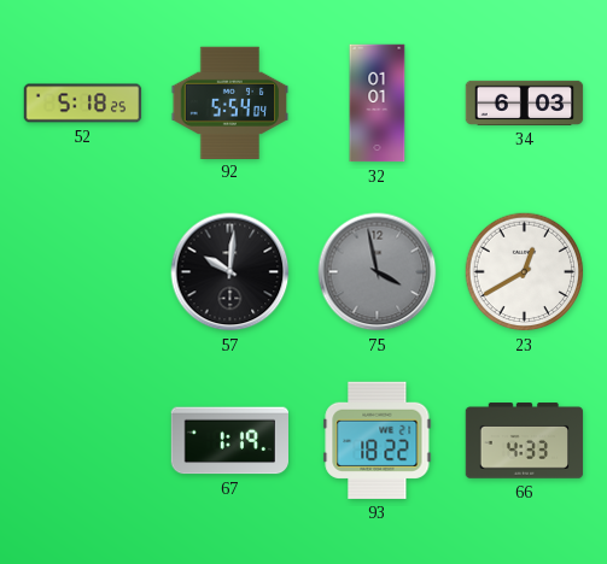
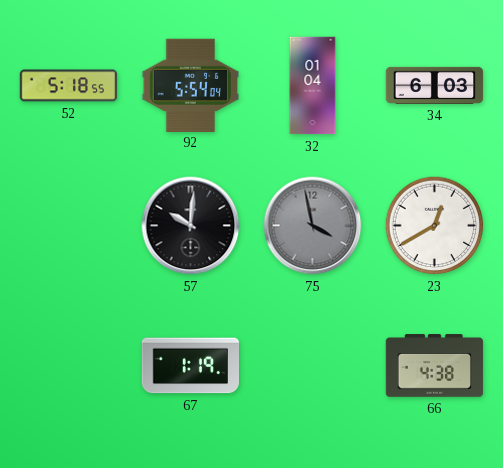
52: 5:18:25 -> 5:18:55 (69, 86)
32: 01:01 -> 01:04 (313, 86)
93: 18:22 -> none (378, 440)
66: 4:33 -> 4:38 (435, 366)
